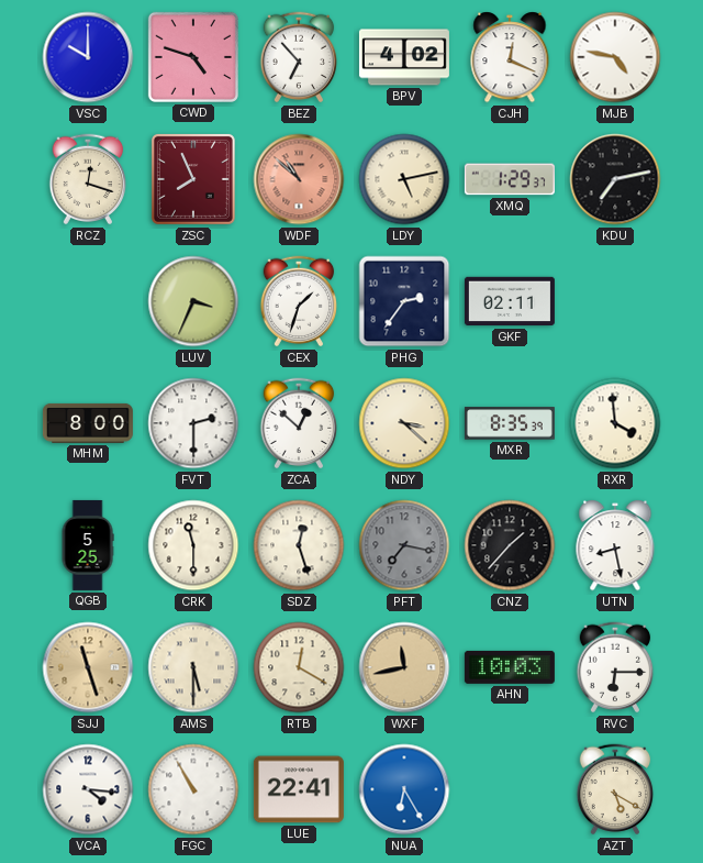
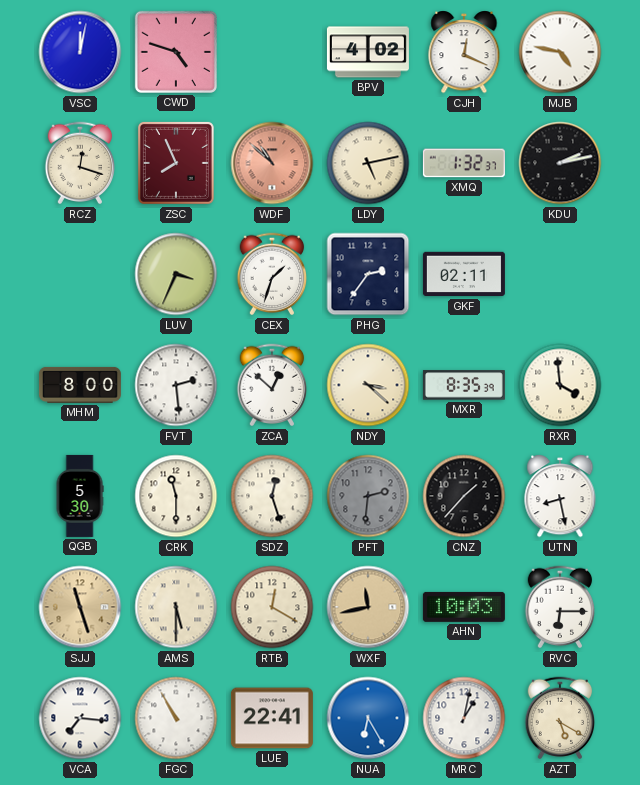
VSC: 10:00 -> 12:02 (80, 52)
BEZ: 6:53 -> none (299, 57)
XMQ: 1:29 -> 1:32 (464, 163)
KDU: 7:13 -> 2:13 (560, 163)
FVT: 2:30 -> 2:29 (176, 385)
QGB: 5:25 -> 5:30 (80, 496)
PFT: 7:17 -> 2:31 (368, 496)
VCA: 4:16 -> 7:16 (80, 718)
MRC: none -> 1:02 (464, 718)
